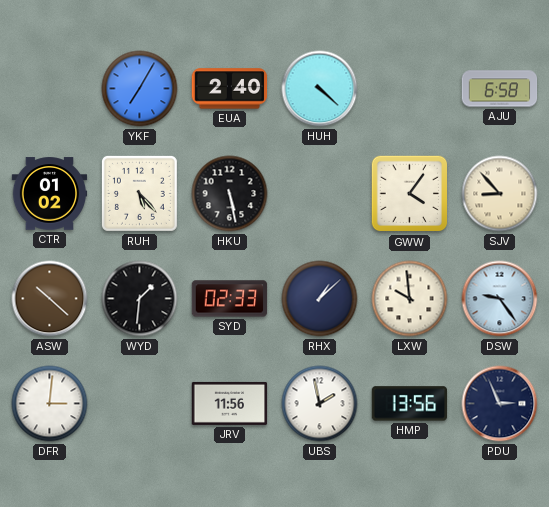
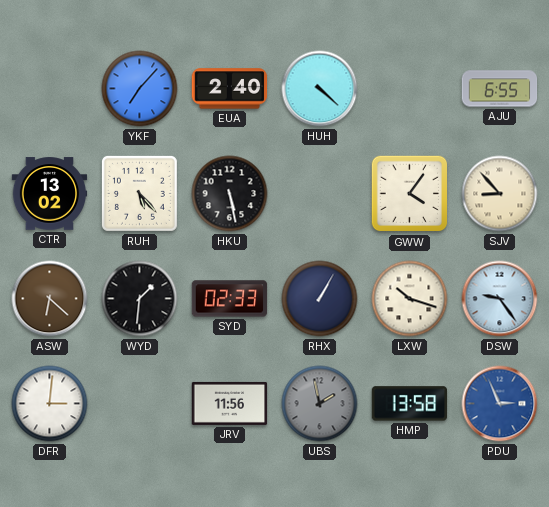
YKF: 7:05 -> 7:07 (140, 89)
AJU: 6:58 -> 6:55 (500, 89)
CTR: 01:02 -> 13:02 (50, 194)
ASW: 10:22 -> 6:22 (50, 299)
RHX: 1:08 -> 1:05 (320, 299)
LXW: 9:59 -> 10:18 (410, 299)
UBS dial: white -> grey (320, 404)
HMP: 13:56 -> 13:58 (410, 404)
PDU dial: navy -> blue (500, 404)
